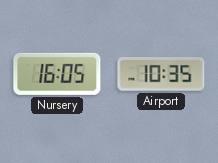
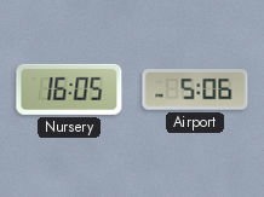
Airport: 10:35 -> 5:06 (195, 89)
